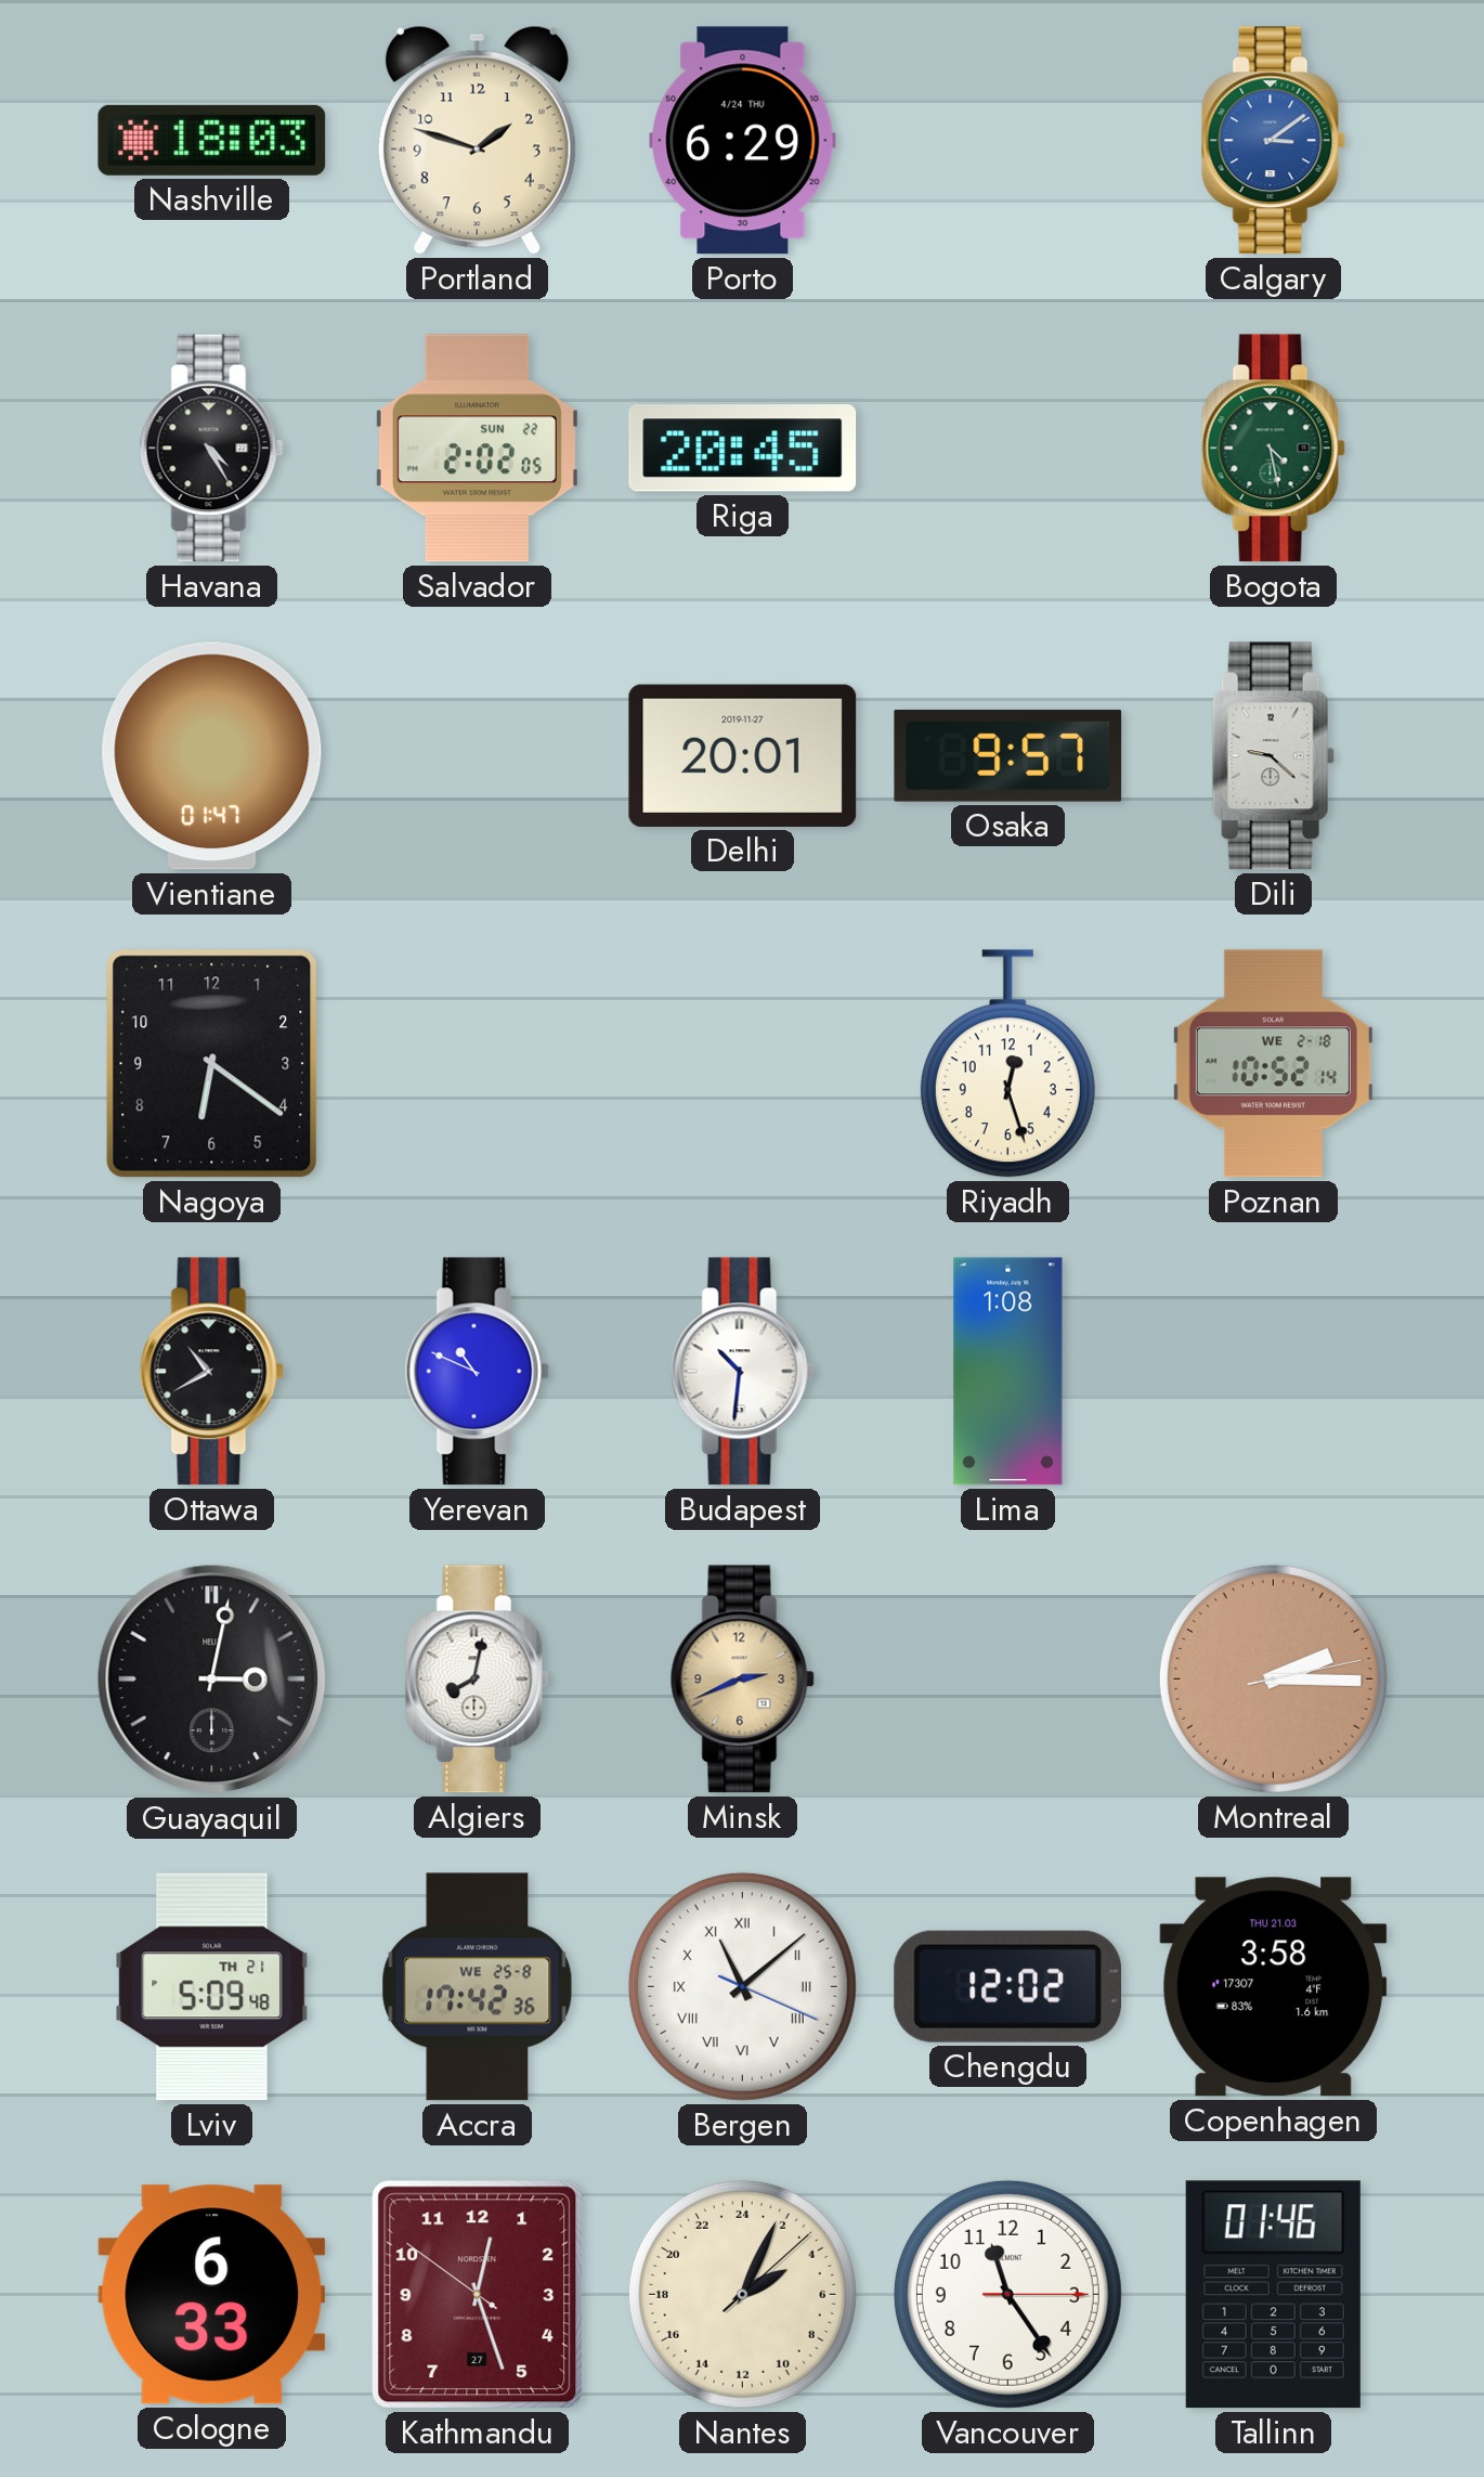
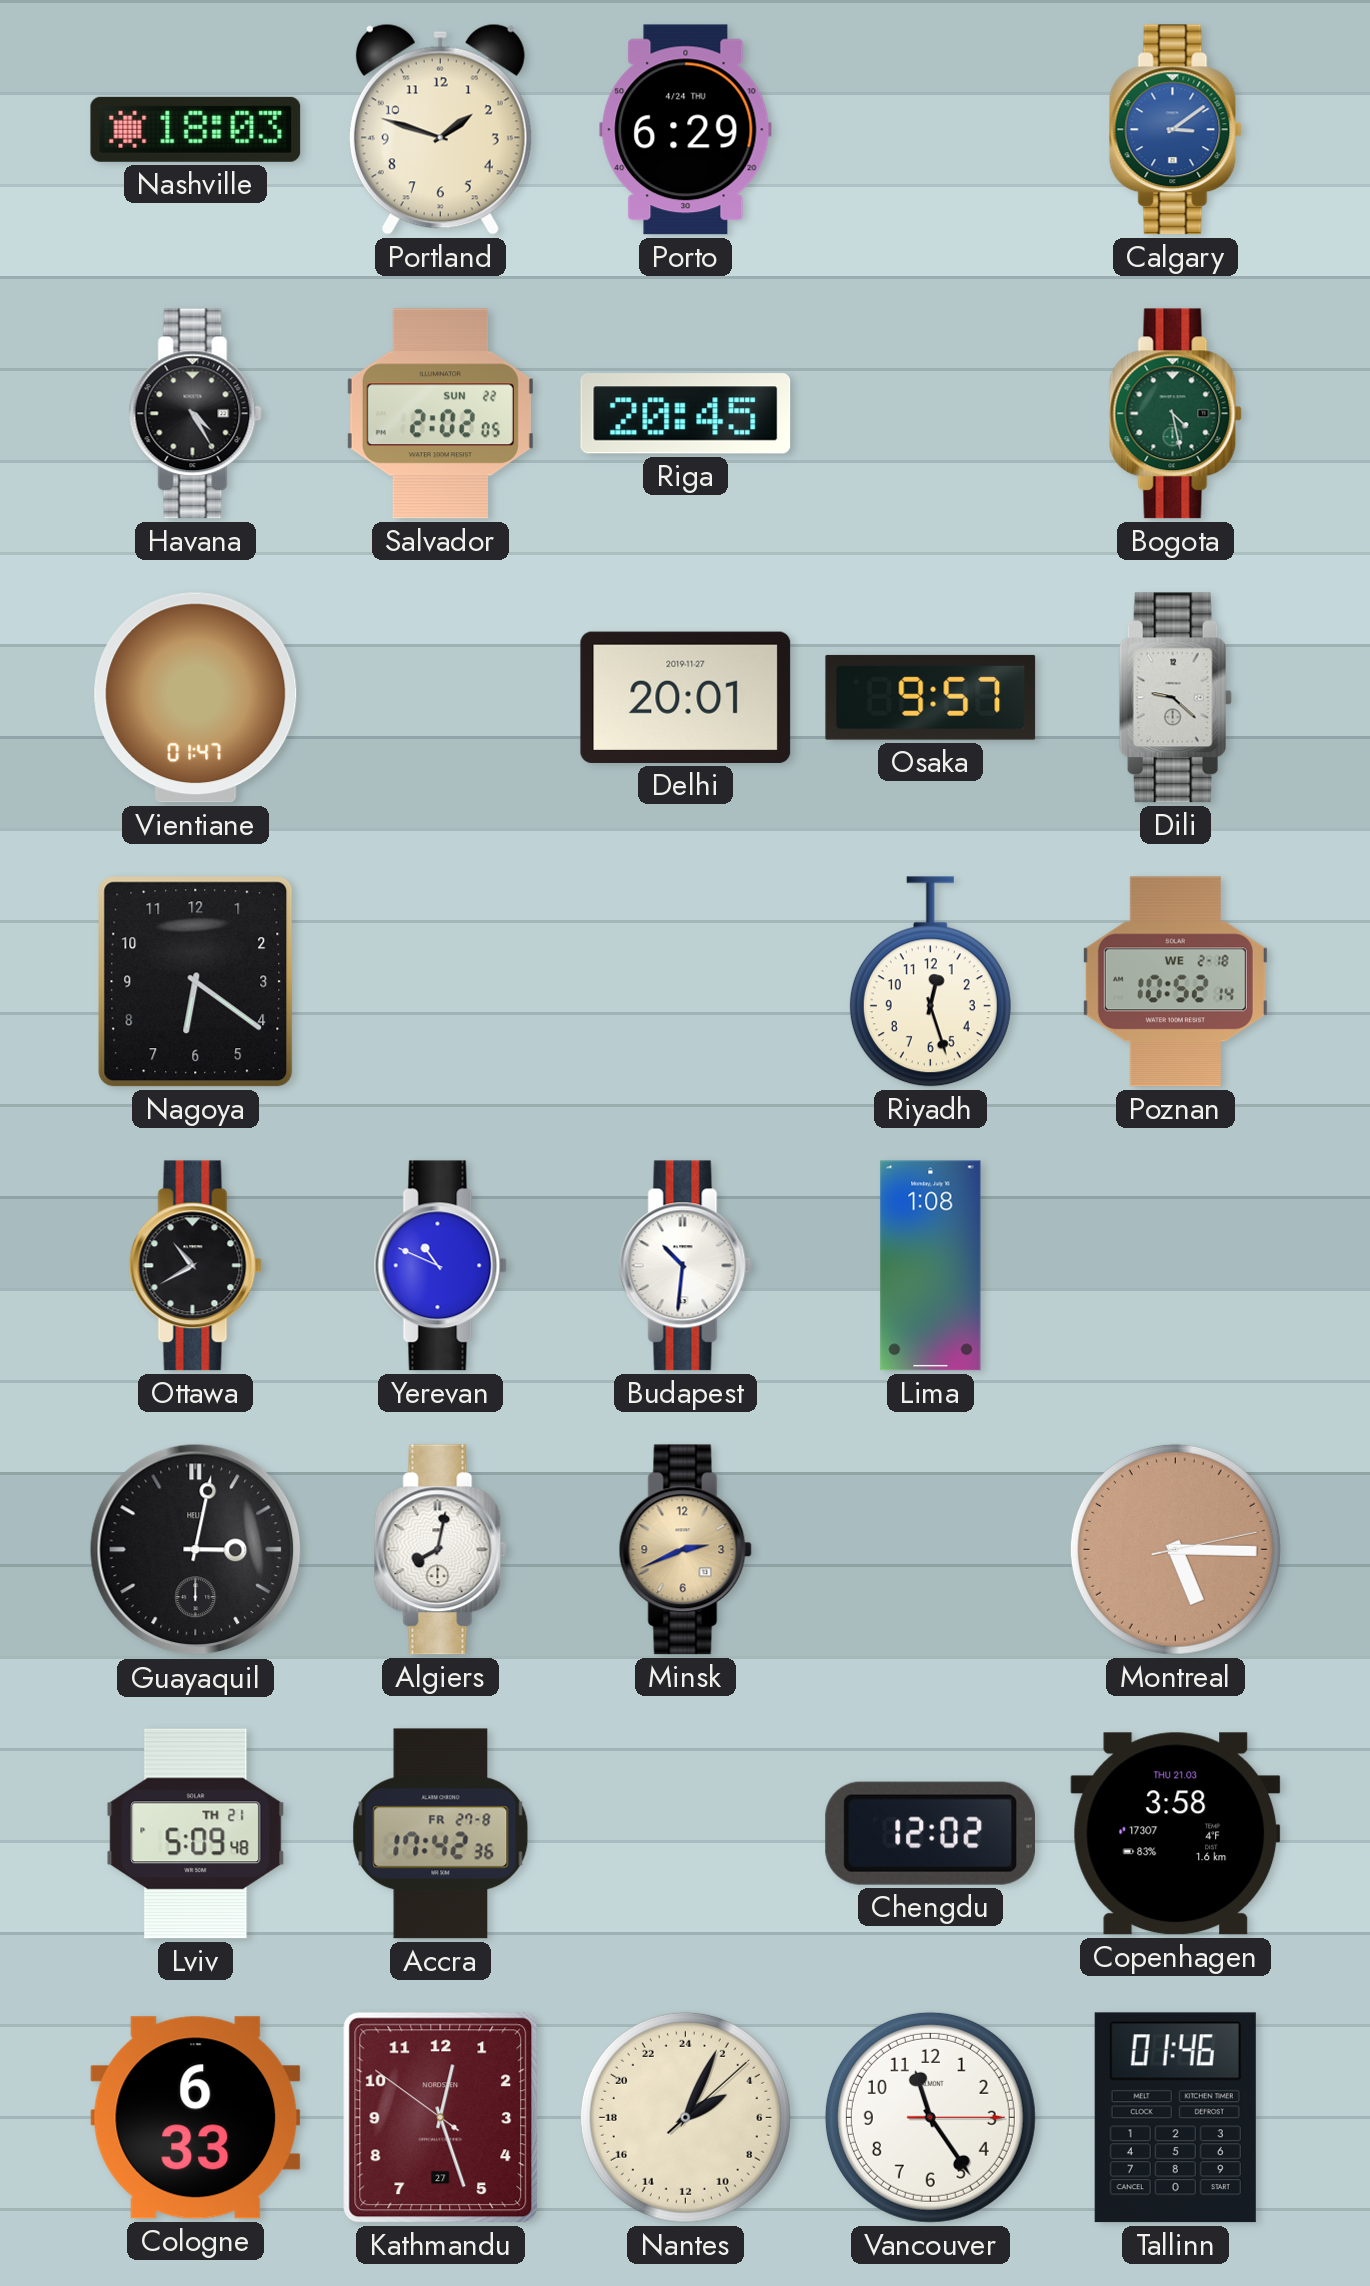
Montreal: 2:15 -> 5:15 (1175, 1549)
Accra date: WE 25-8 -> FR 27-8 (441, 1834)
Bergen: 11:08 -> none (742, 1986)
